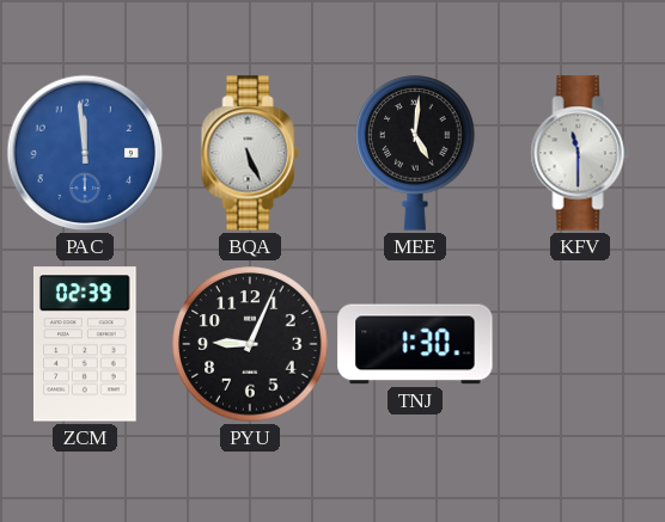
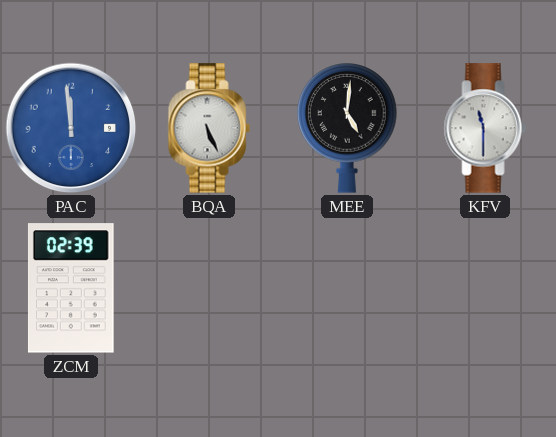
PYU: 9:04 -> none (250, 344)
TNJ: 1:30 -> none (415, 344)
